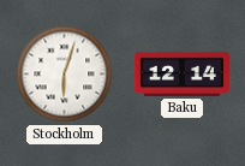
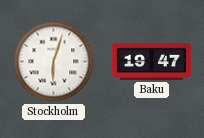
Baku: 12:14 -> 19:47 (151, 61)
